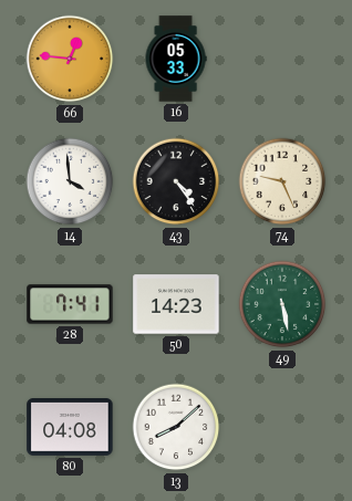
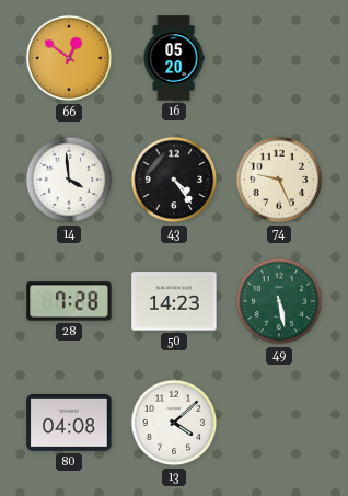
66: 12:46 -> 12:51 (69, 58)
16: 05:33 -> 05:20 (174, 58)
28: 7:41 -> 7:28 (69, 301)
13: 8:08 -> 4:08 (174, 423)
